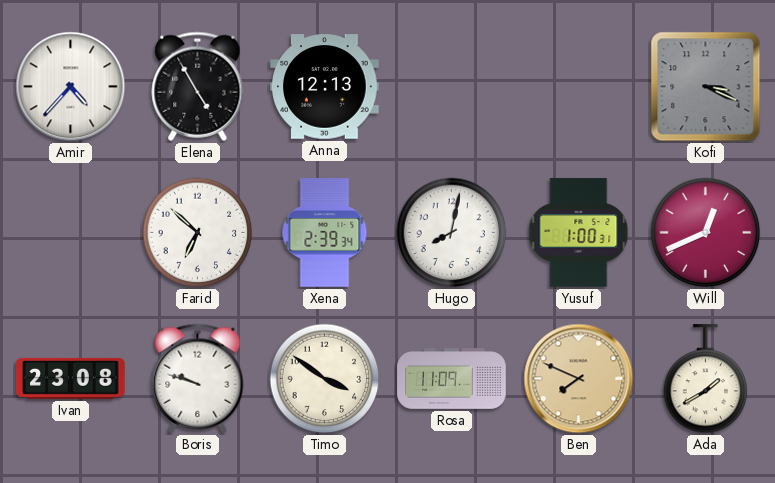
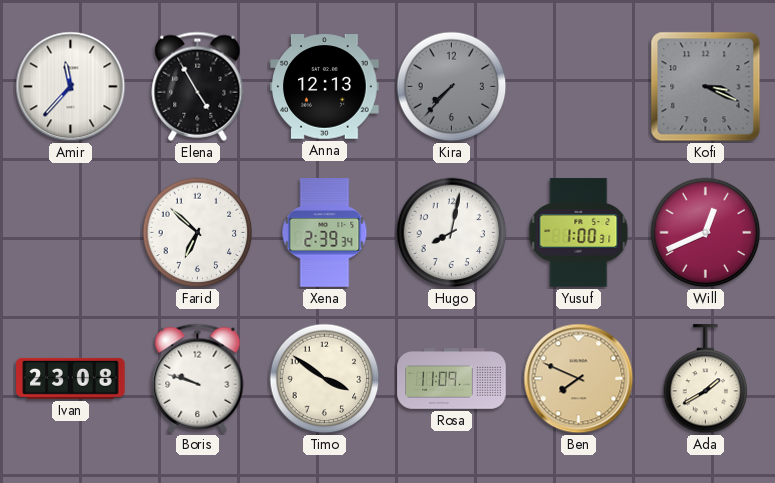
Amir: 4:37 -> 11:37 (71, 87)
Kira: none -> 7:37 (452, 87)
